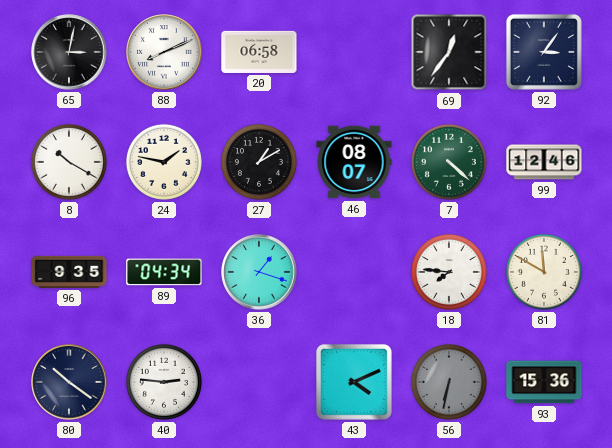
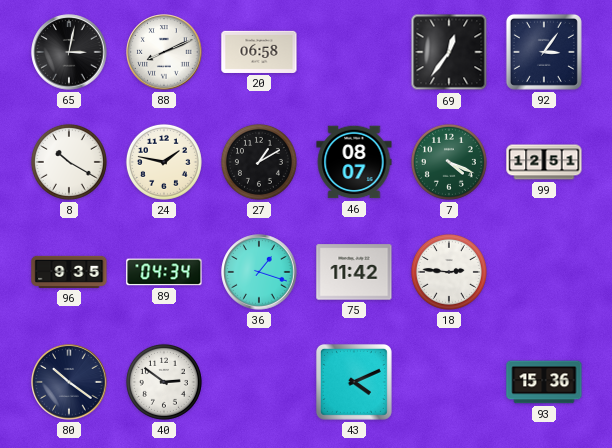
7: 4:22 -> 4:19 (449, 162)
99: 12:46 -> 12:51 (544, 162)
75: none -> 11:42 (354, 272)
18: 7:46 -> 2:46 (449, 272)
81: 11:50 -> none (544, 272)
40: 2:46 -> 2:51 (164, 382)
56: 6:32 -> none (449, 382)
